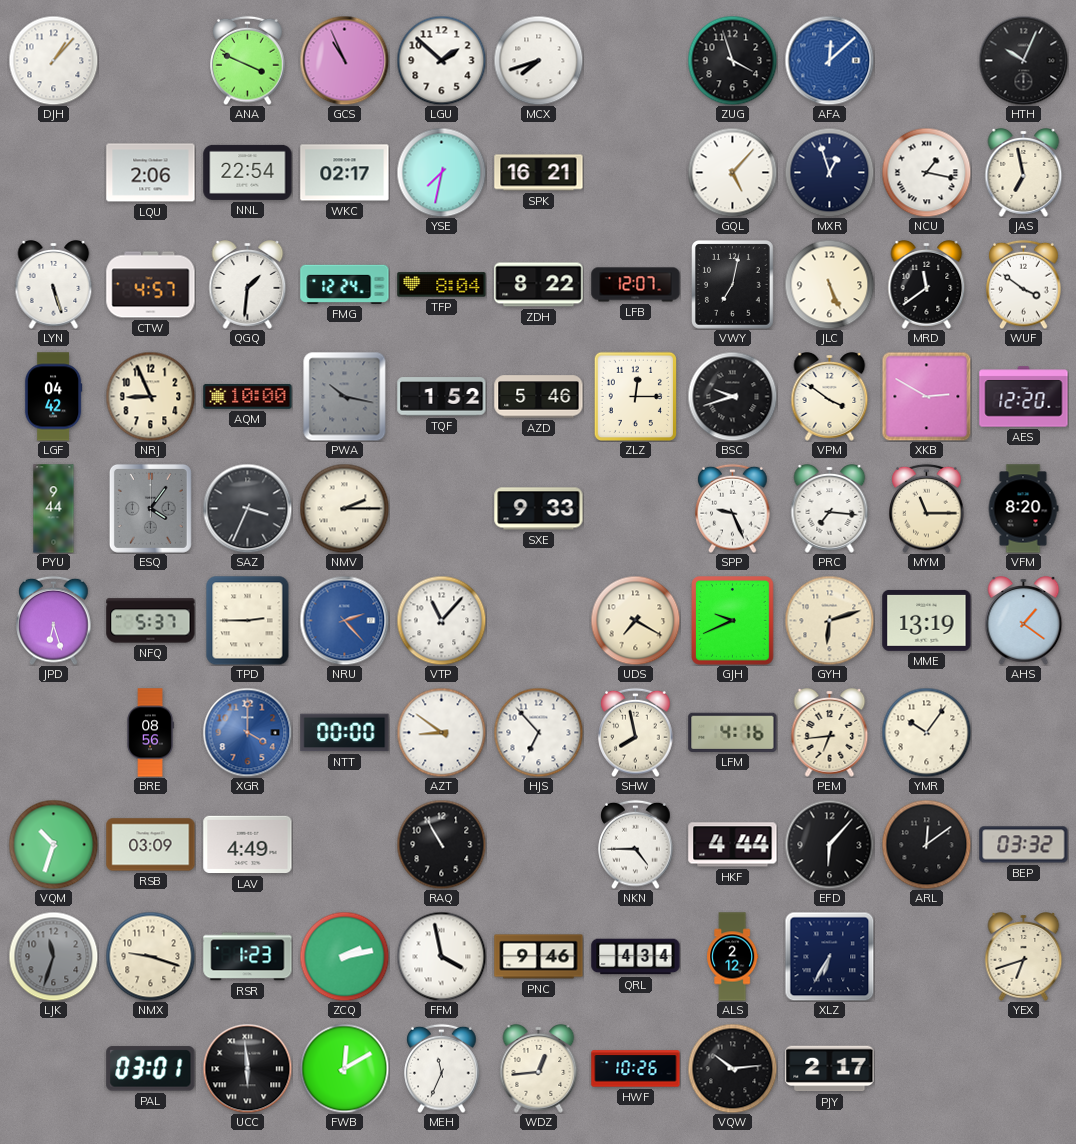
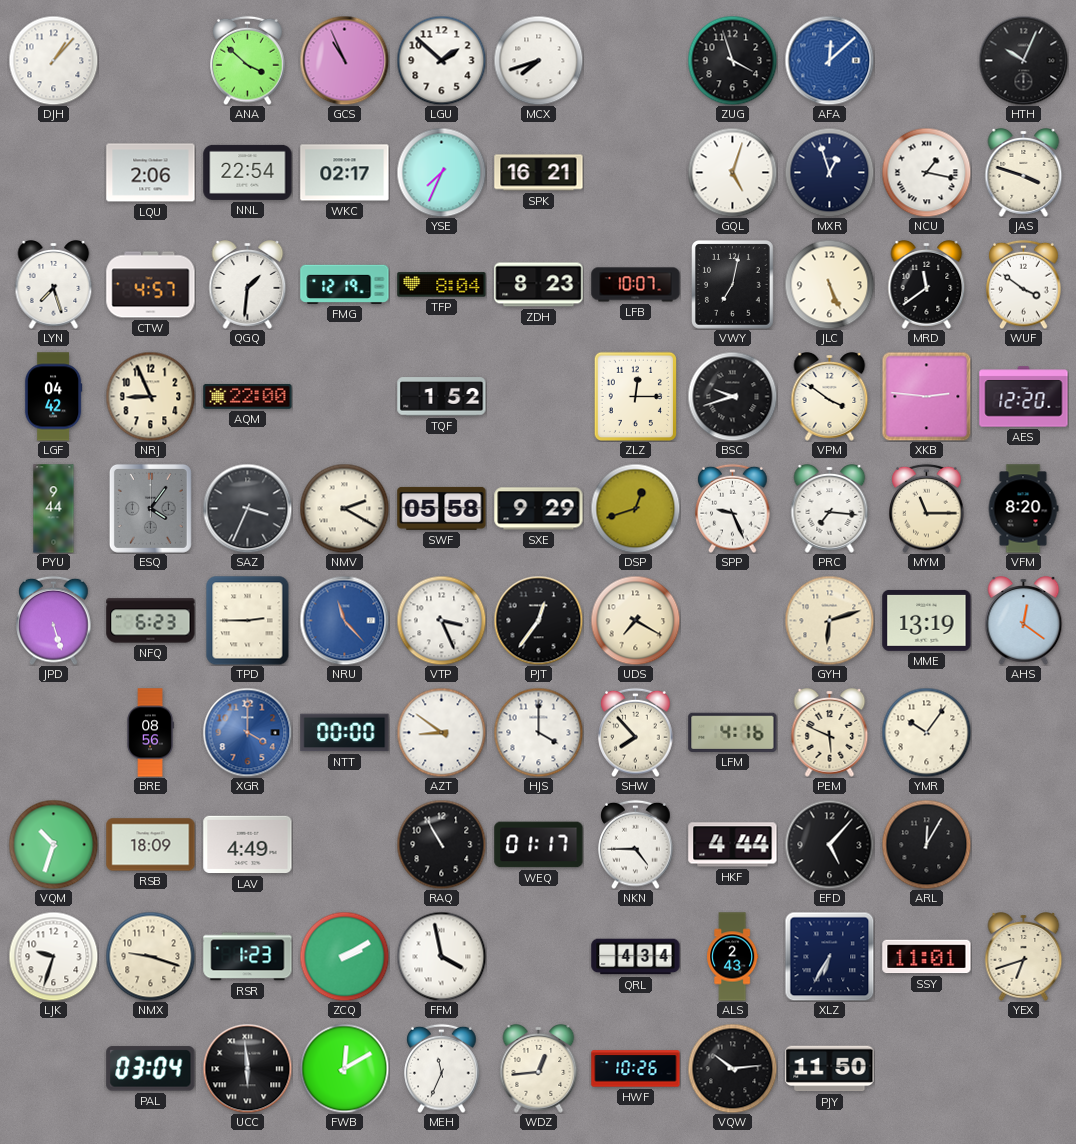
ANA: 3:49 -> 3:52 (248, 60)
YSE: 7:32 -> 7:34 (441, 172)
GQL: 5:07 -> 5:03 (732, 172)
JAS: 6:58 -> 3:48 (1024, 173)
LYN: 5:27 -> 7:27 (54, 285)
FMG: 12:24 -> 12:19 (345, 284)
ZDH: 8:22 -> 8:23 (539, 285)
LFB: 12:07 -> 10:07 (636, 285)
AQM: 10:00 -> 22:00 (248, 397)
PWA: 10:17 -> none (345, 396)
AZD: 5:46 -> none (539, 397)
XKB: 2:50 -> 2:46 (926, 396)
NMV: 2:15 -> 2:20 (344, 508)
SWF: none -> 05:58 (442, 508)
SXE: 9:33 -> 9:29 (539, 509)
DSP: none -> 12:42 (635, 508)
JPD: 6:27 -> 5:27 (54, 620)
NFQ: 5:37 -> 6:23 (151, 621)
NRU: 2:23 -> 11:23 (344, 620)
VTP: 11:07 -> 3:26 (441, 620)
PJT: none -> 12:36 (538, 620)
GJH: 9:41 -> none (733, 621)
AHS: 1:21 -> 12:21 (1024, 621)
HJS: 6:53 -> 4:00 (538, 732)
SHW: 7:58 -> 7:53 (636, 732)
PEM: 6:44 -> 5:49 (830, 733)
RSB: 03:09 -> 18:09 (151, 845)
WEQ: none -> 01:17 (539, 845)
EFD: 6:07 -> 5:07 (829, 844)
ARL: 12:09 -> 12:05 (926, 844)
BEP: 03:32 -> none (1024, 845)
LJK: 11:33 -> 9:33 (53, 956)
LJK dial: grey -> white (53, 956)
ZCQ: 2:13 -> 2:10 (344, 956)
PNC: 9:46 -> none (539, 957)
ALS: 2:12 -> 2:43 (733, 957)
SSY: none -> 11:01 (927, 957)
PAL: 03:01 -> 03:04 (151, 1069)
PJY: 2:17 -> 11:50 (830, 1069)
